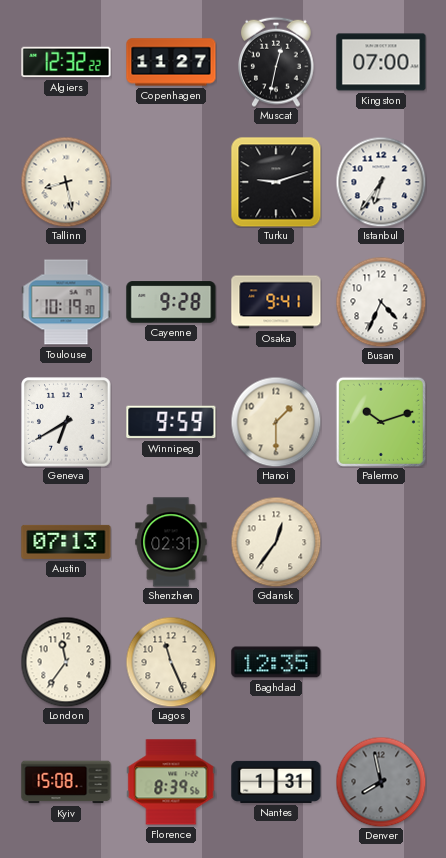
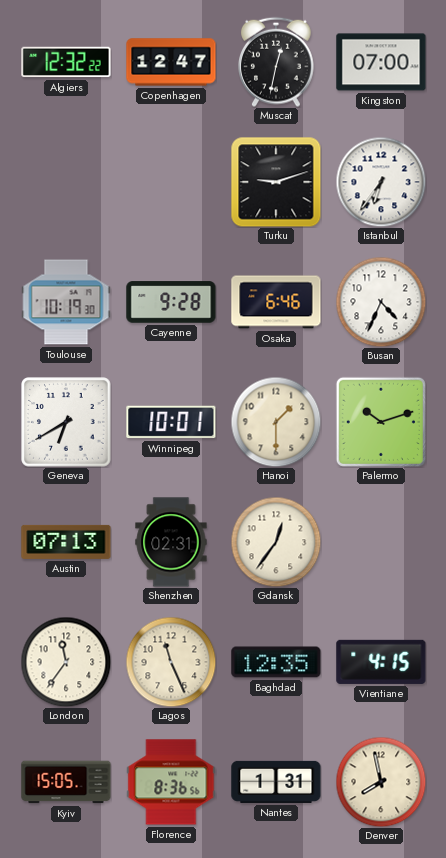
Copenhagen: 11:27 -> 12:47 (171, 62)
Tallinn: 8:28 -> none (66, 182)
Osaka: 9:41 -> 6:46 (276, 302)
Winnipeg: 9:59 -> 10:01 (171, 422)
Vientiane: none -> 4:15 (381, 662)
Kyiv: 15:08 -> 15:05 (66, 782)
Florence: 8:39 -> 8:36 (171, 782)
Denver dial: grey -> cream (381, 782)
